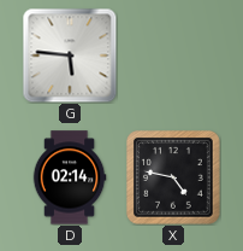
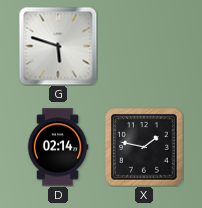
G: 5:46 -> 5:48 (58, 46)
X: 4:47 -> 1:47 (145, 148)
